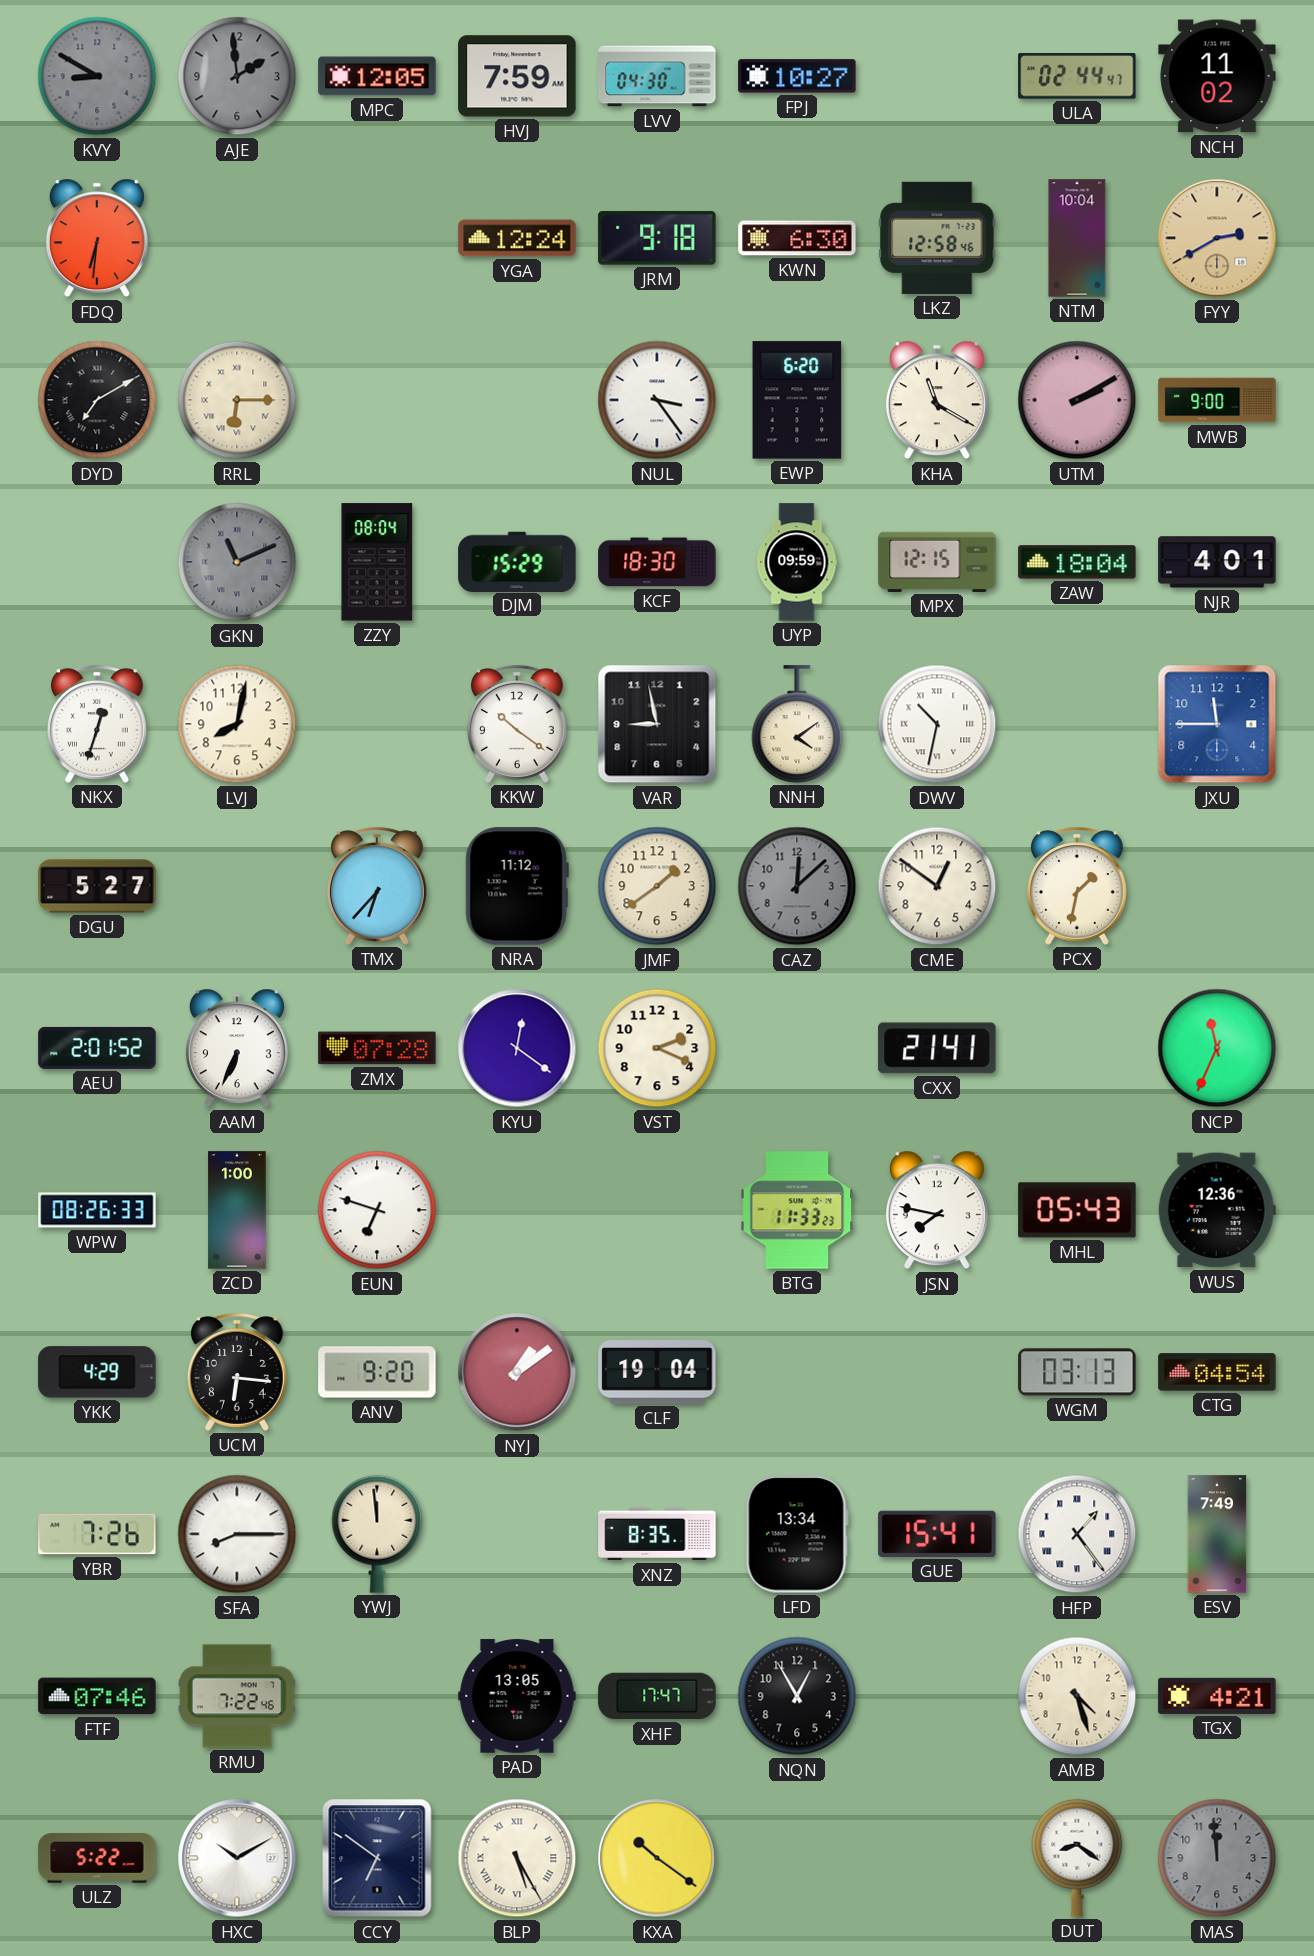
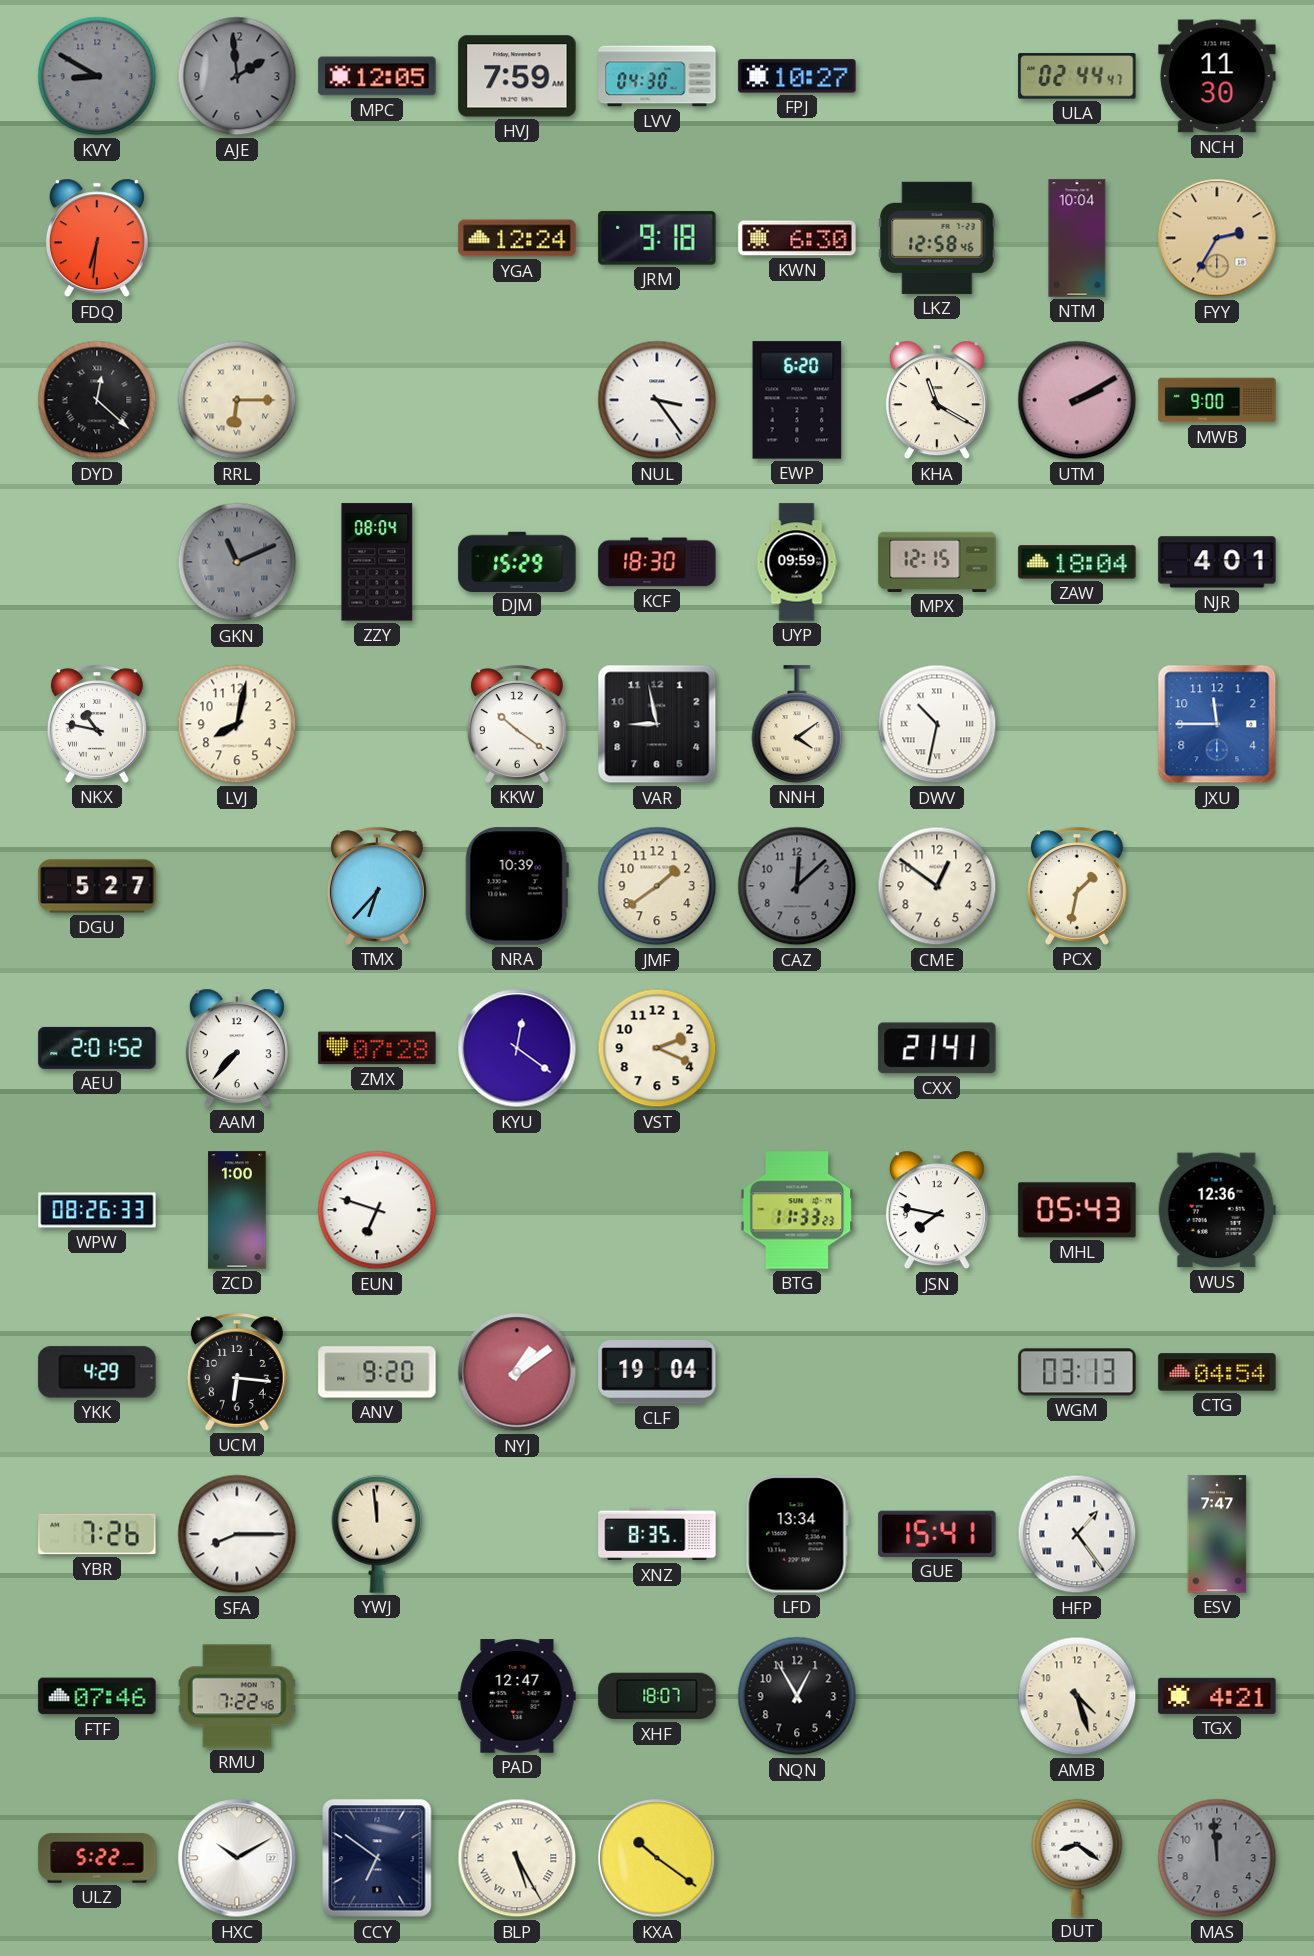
NCH: 11:02 -> 11:30 (1217, 76)
FYY: 2:40 -> 2:35 (1217, 238)
DYD: 7:10 -> 12:22 (97, 400)
NKX: 12:33 -> 10:47 (97, 724)
NRA: 11:12 -> 10:39 (517, 886)
AAM: 6:34 -> 7:37 (237, 1048)
NCP: 11:34 -> none (1217, 1048)
ESV: 7:49 -> 7:47 (1217, 1534)
PAD: 13:05 -> 12:47 (517, 1696)
XHF: 17:47 -> 18:07 (657, 1696)
